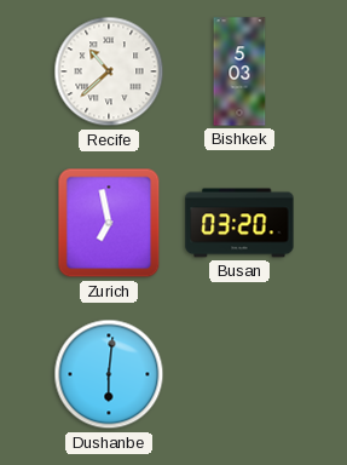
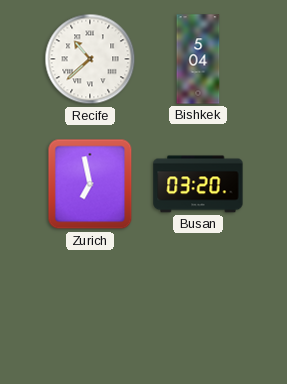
Bishkek: 5:03 -> 5:04 (198, 59)
Dushanbe: 6:01 -> none (109, 374)
